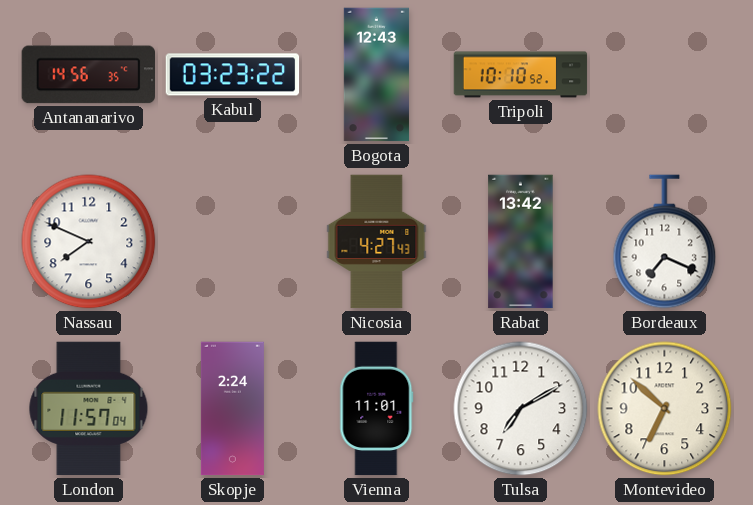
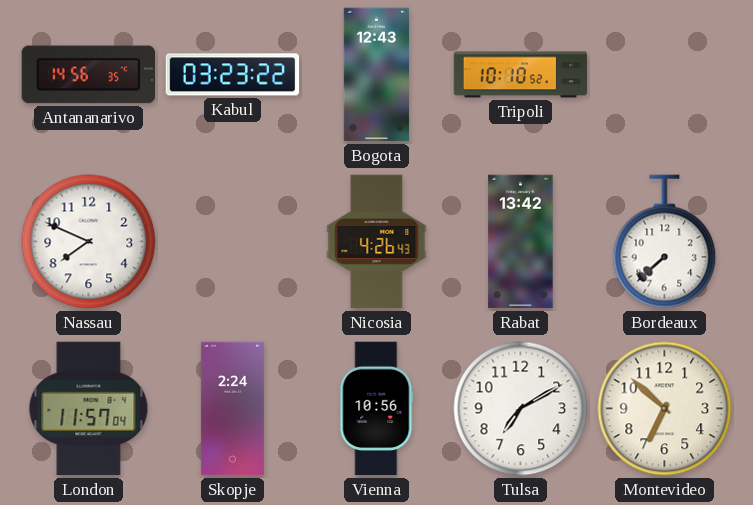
Nicosia: 4:27 -> 4:26 (377, 242)
Bordeaux: 7:19 -> 7:38 (665, 242)
Vienna: 11:01 -> 10:56 (377, 409)
